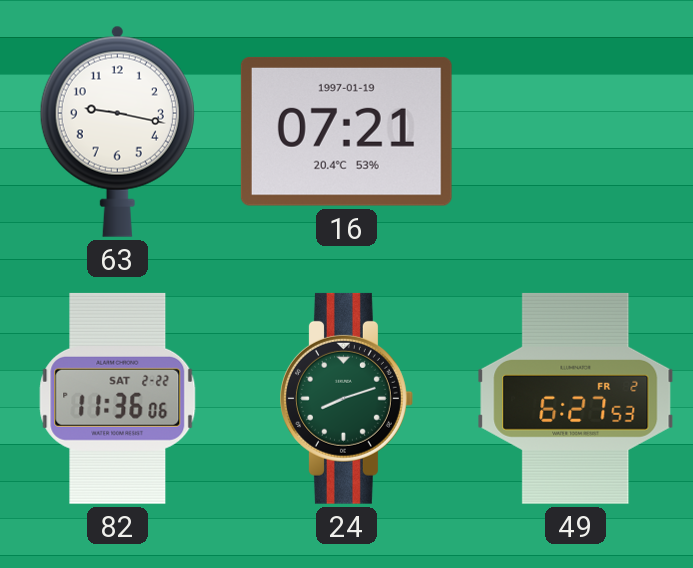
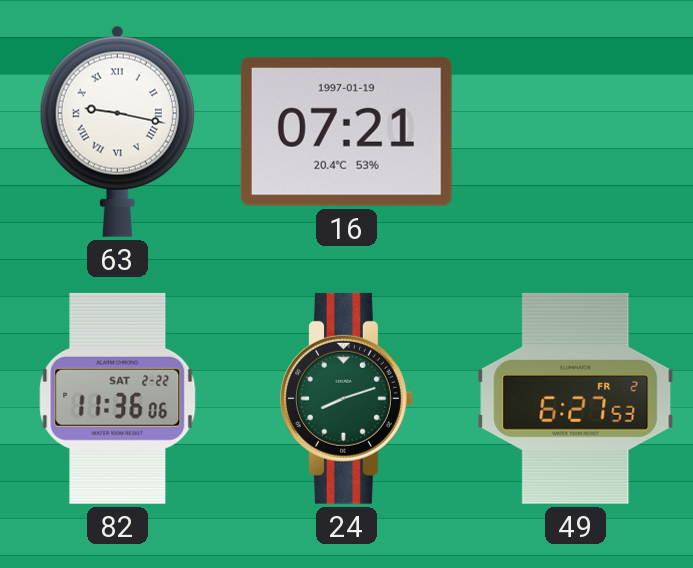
63 numerals: Arabic -> Roman (117, 131)
